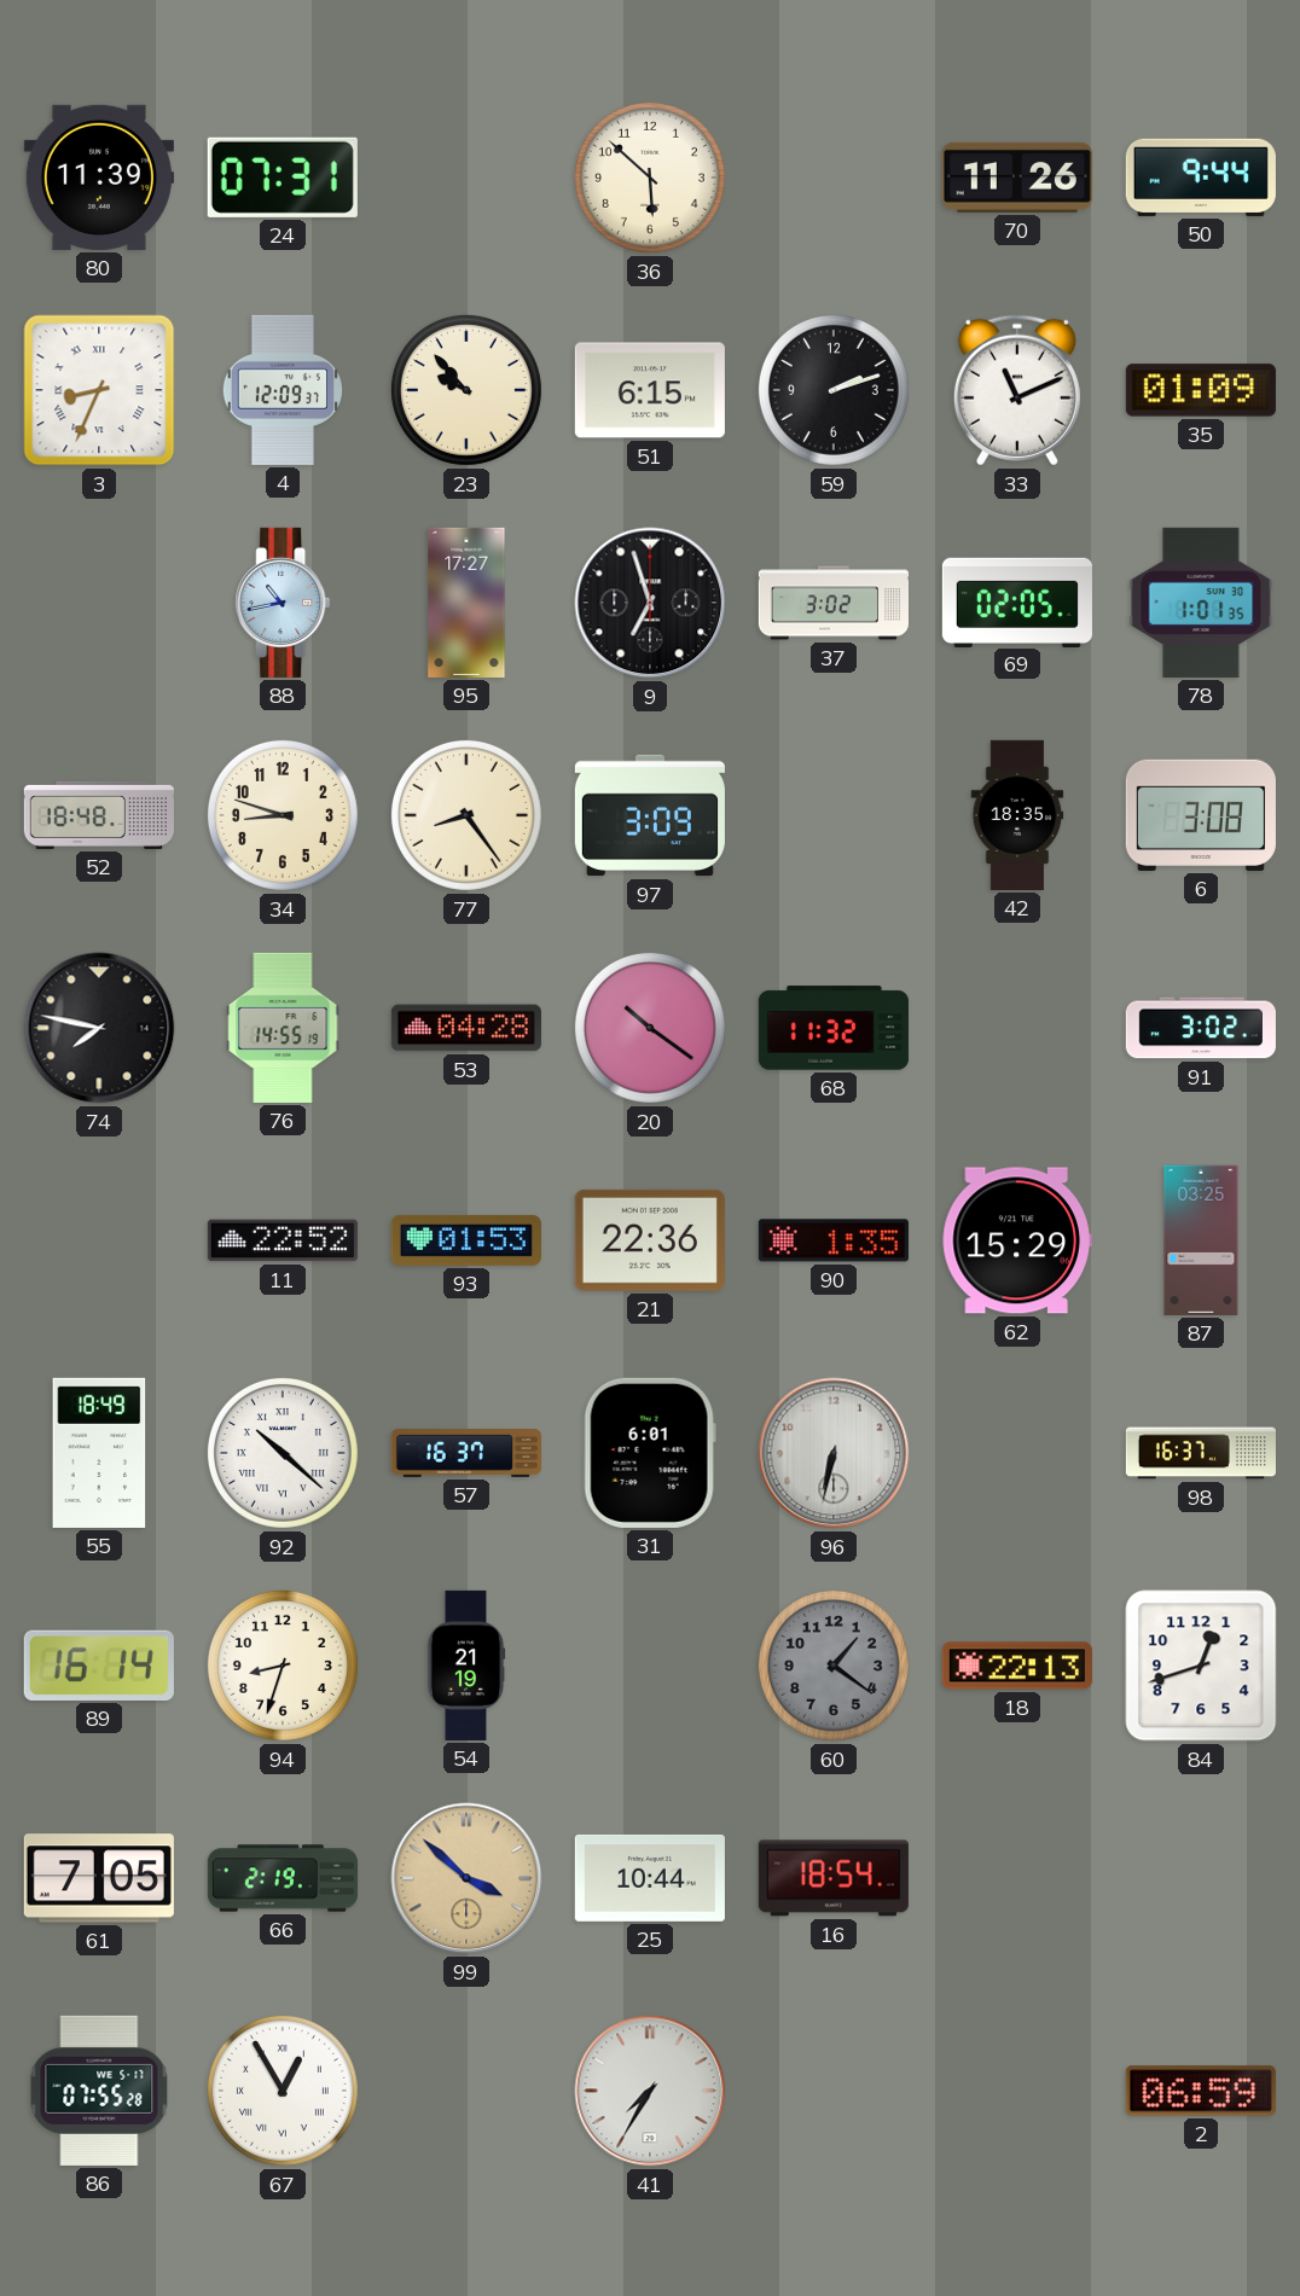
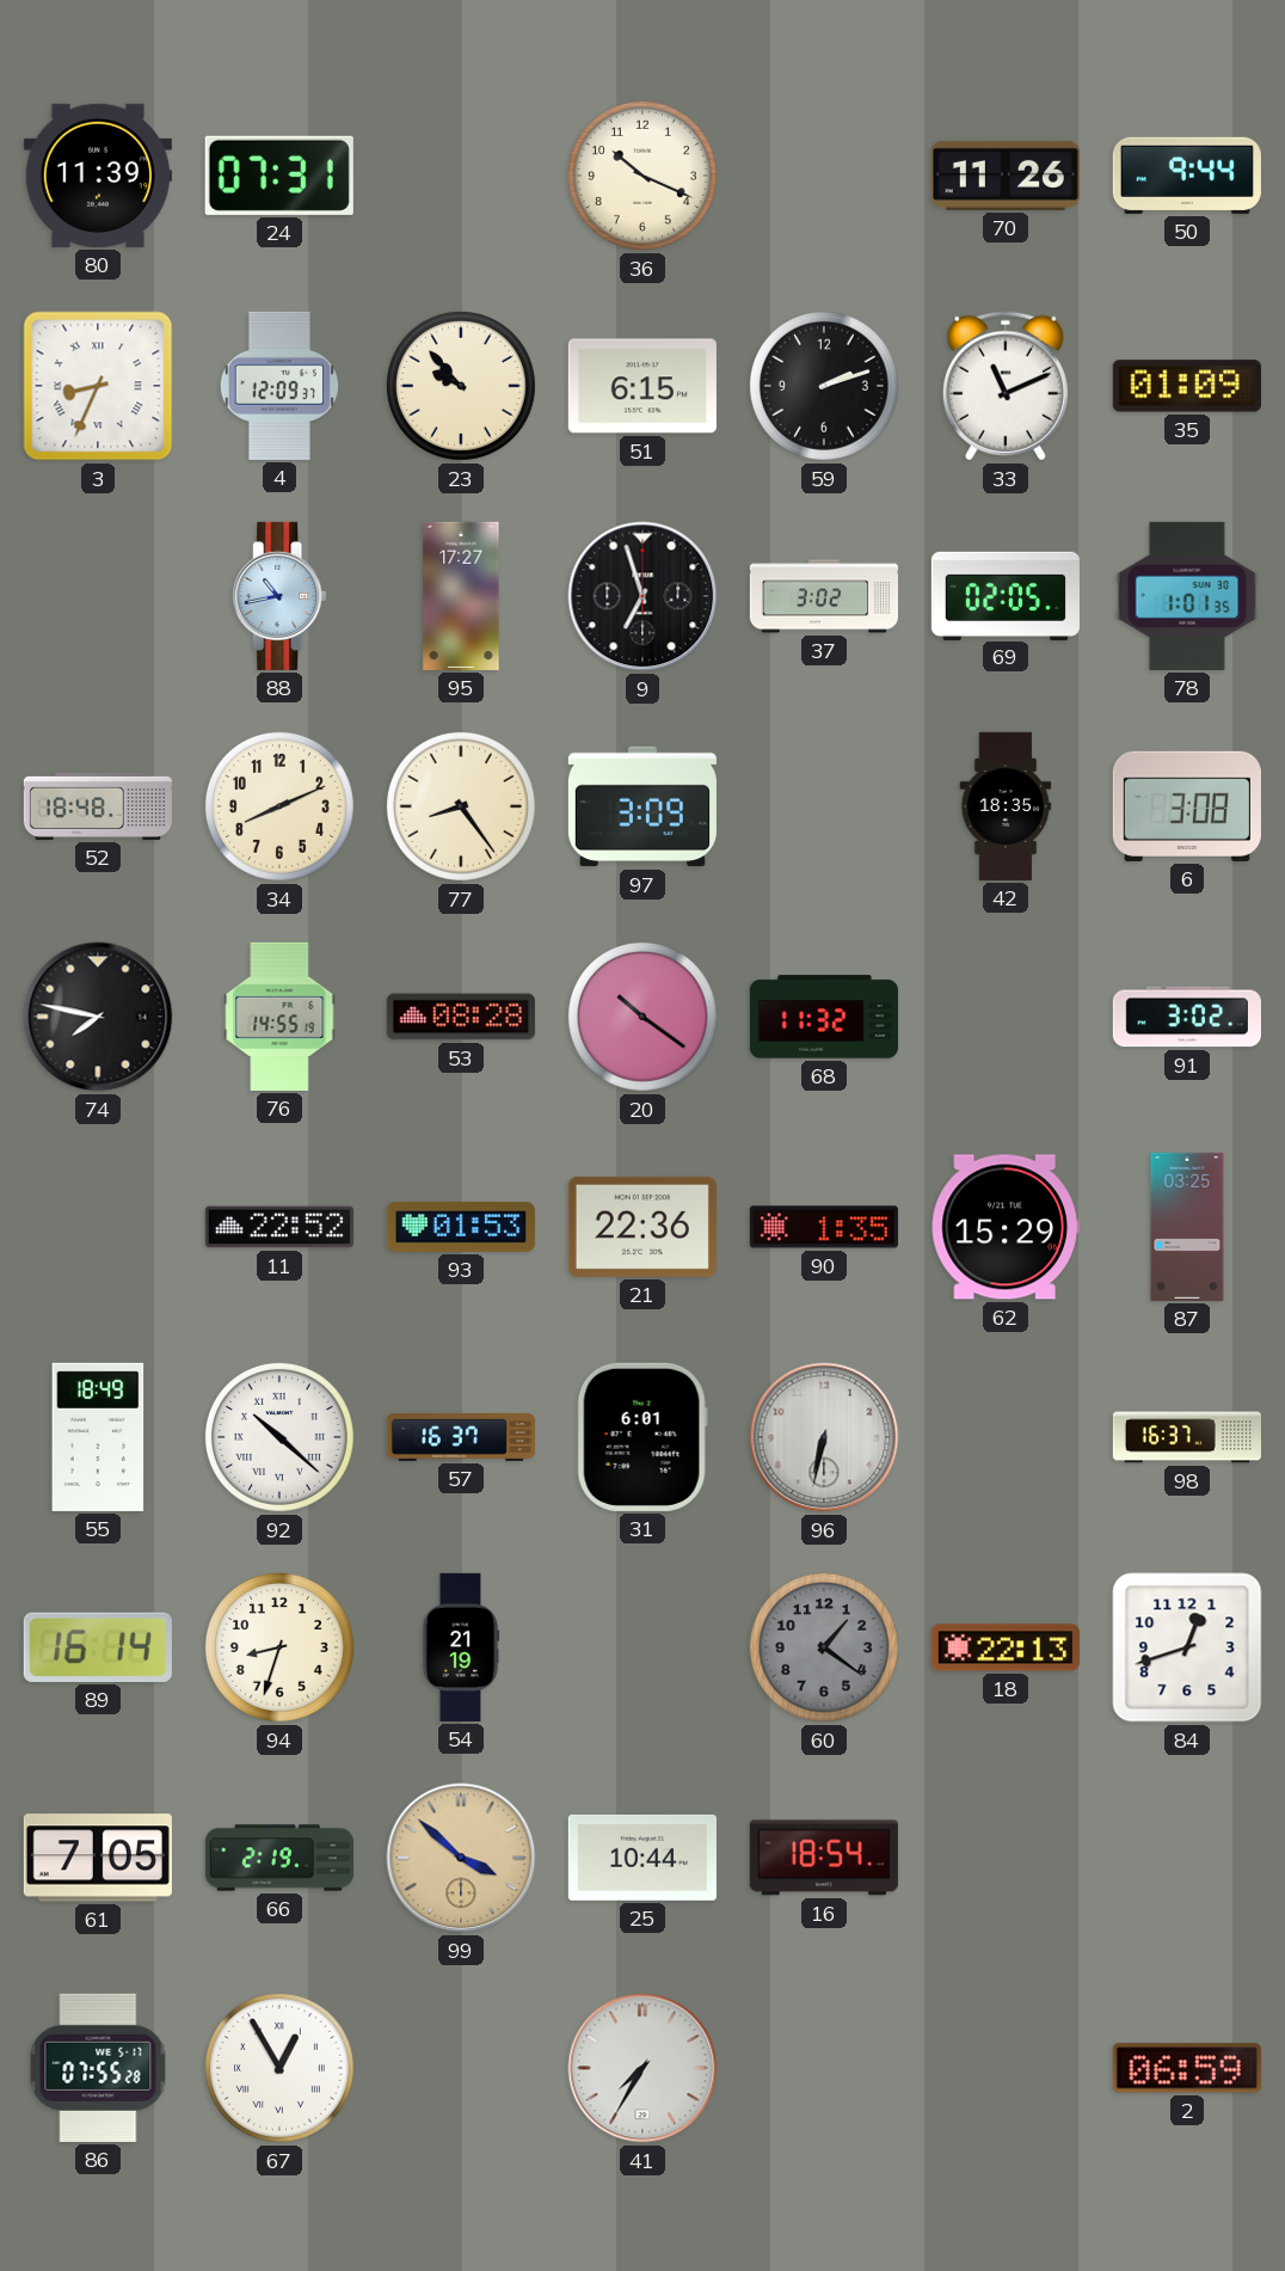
36: 5:52 -> 10:19 (642, 176)
34: 8:48 -> 8:11 (279, 806)
53: 04:28 -> 08:28 (461, 1017)
